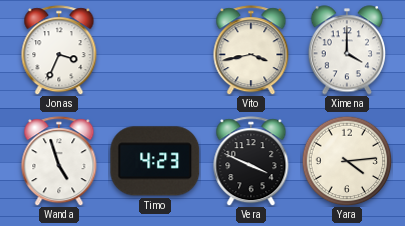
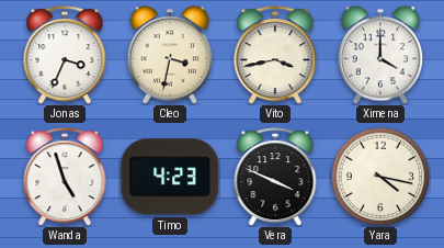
Cleo: none -> 3:32 (169, 55)
Yara: 4:14 -> 4:17 (380, 177)
